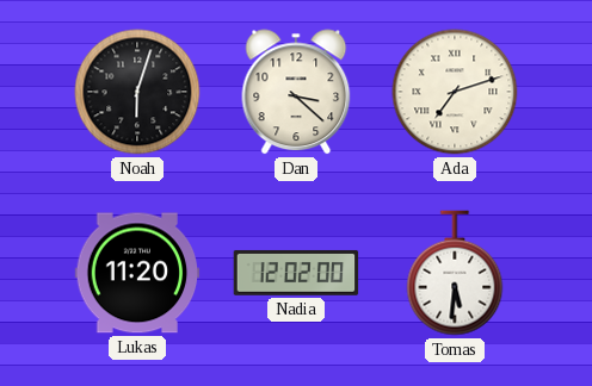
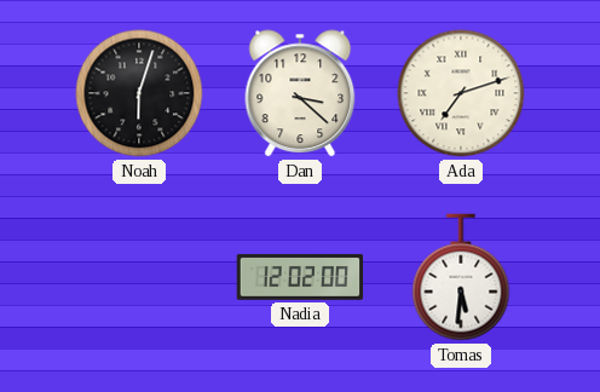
Lukas: 11:20 -> none (137, 273)
